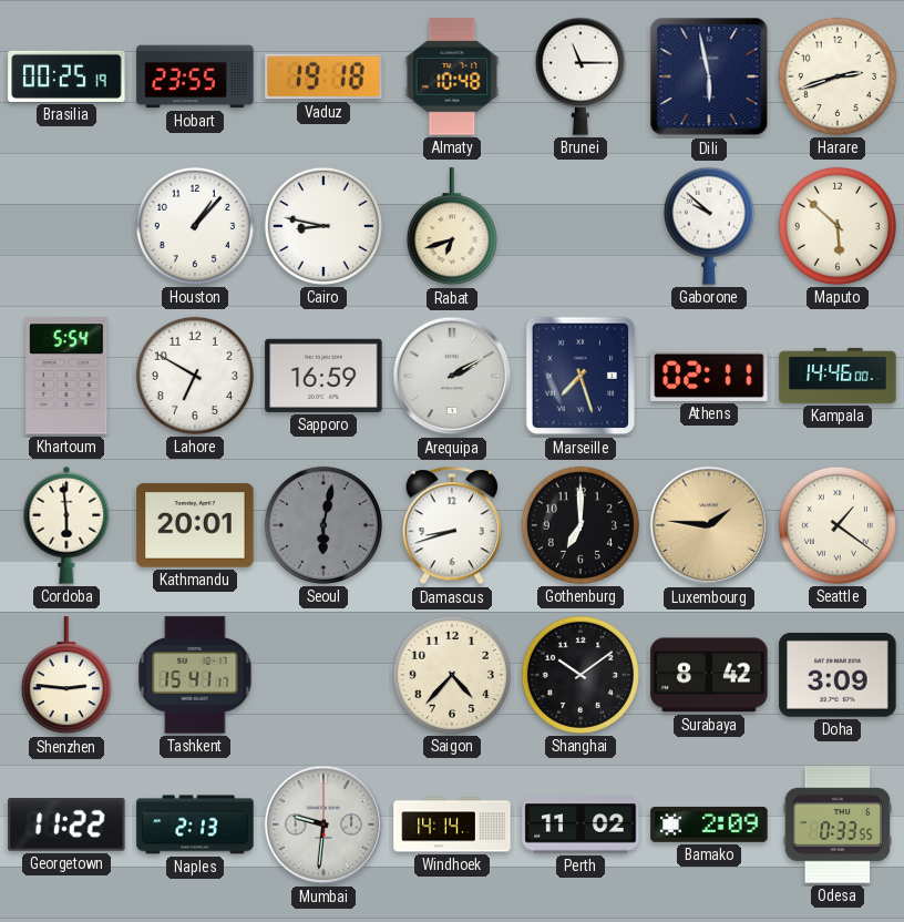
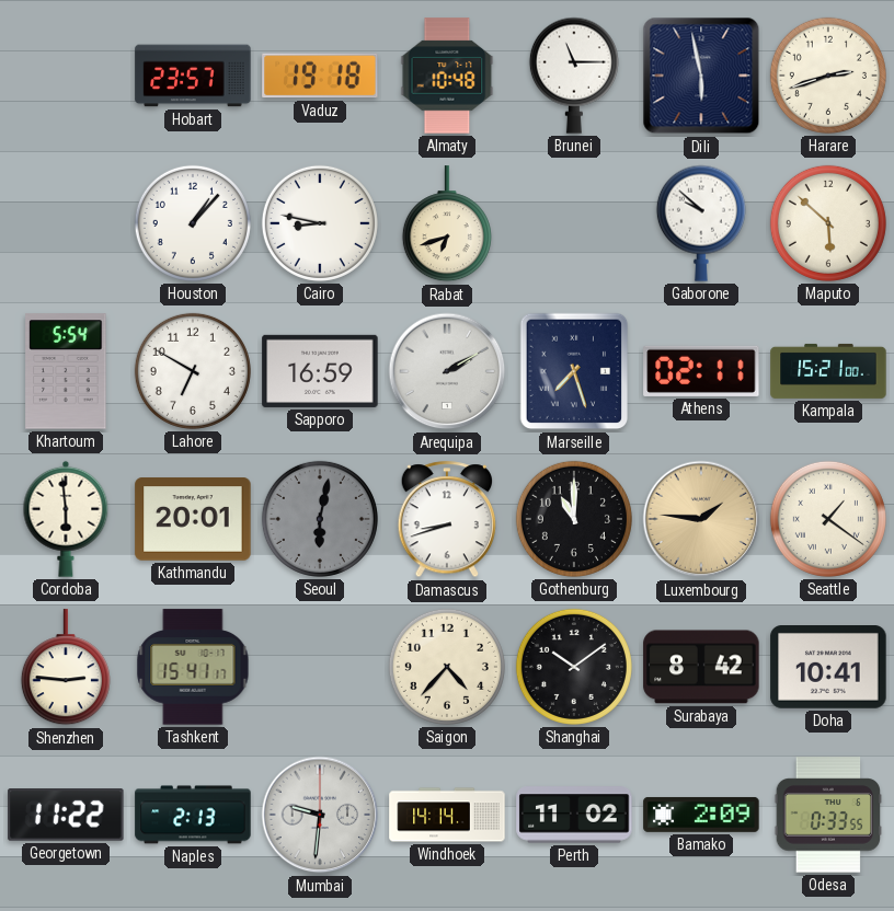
Brasilia: 00:25 -> none (66, 76)
Hobart: 23:55 -> 23:57 (193, 76)
Kampala: 14:46 -> 15:21 (828, 371)
Gothenburg: 7:00 -> 11:00 (574, 519)
Doha: 3:09 -> 10:41 (828, 668)
